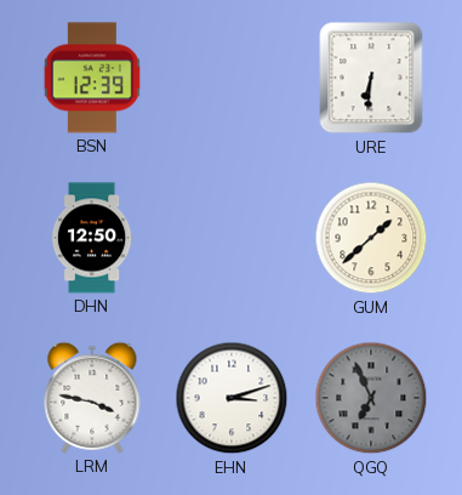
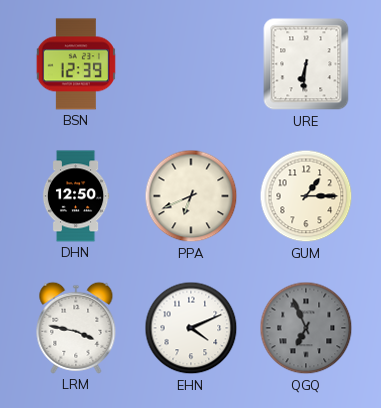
PPA: none -> 6:41 (191, 196)
GUM: 1:38 -> 1:15 (306, 196)
EHN: 3:12 -> 4:11 (191, 328)
